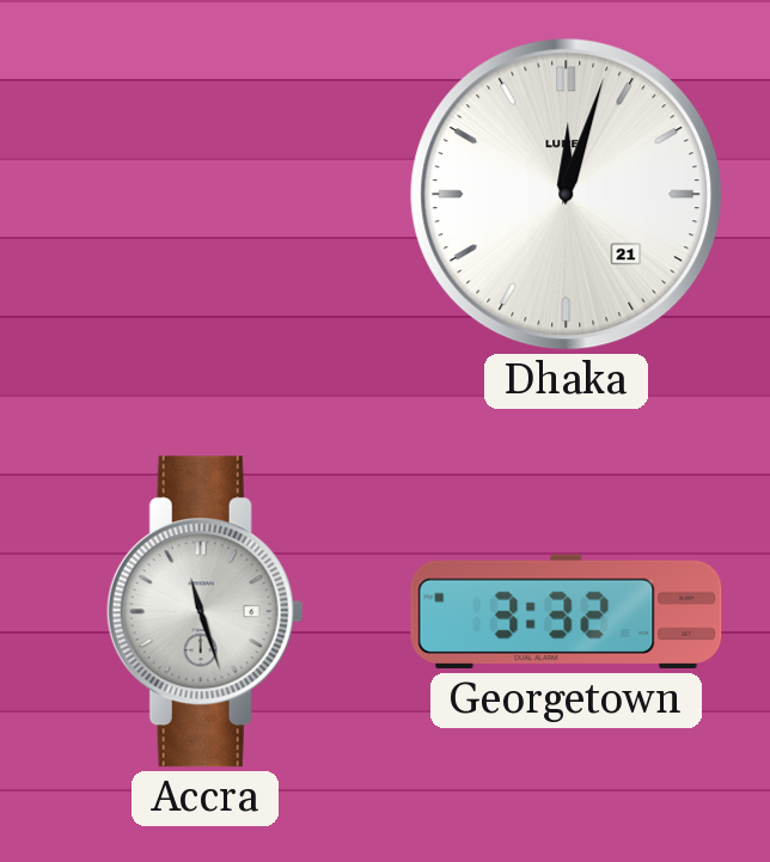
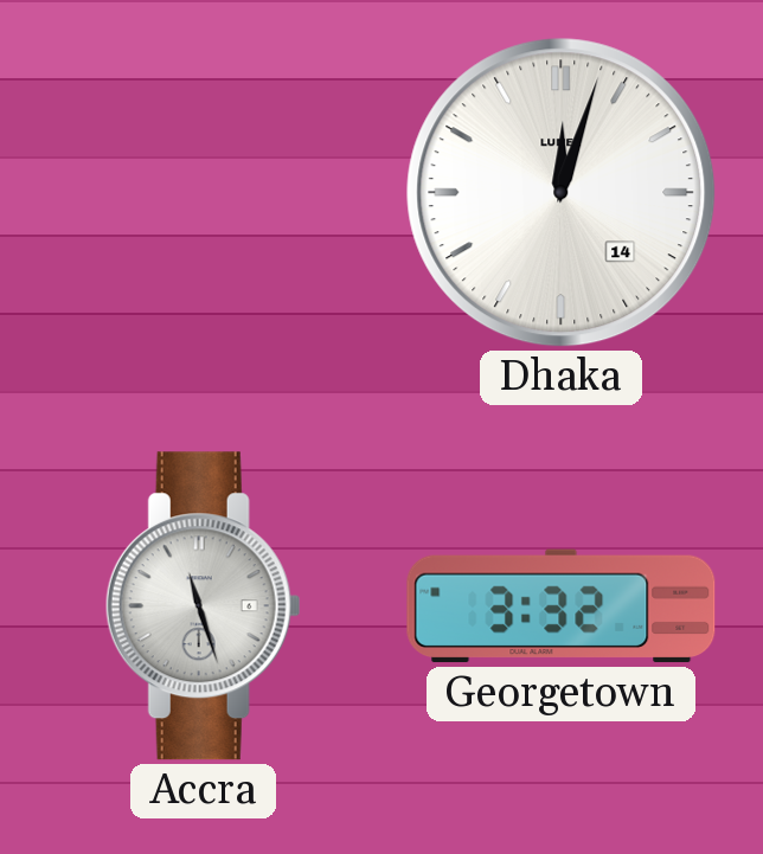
Dhaka date: 21 -> 14 (562, 193)
